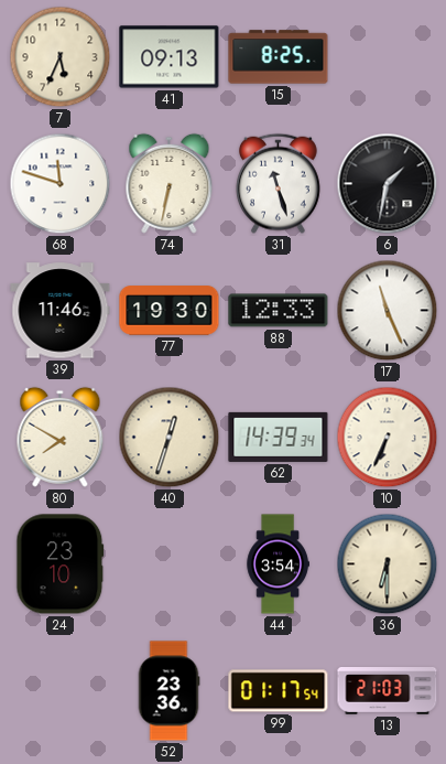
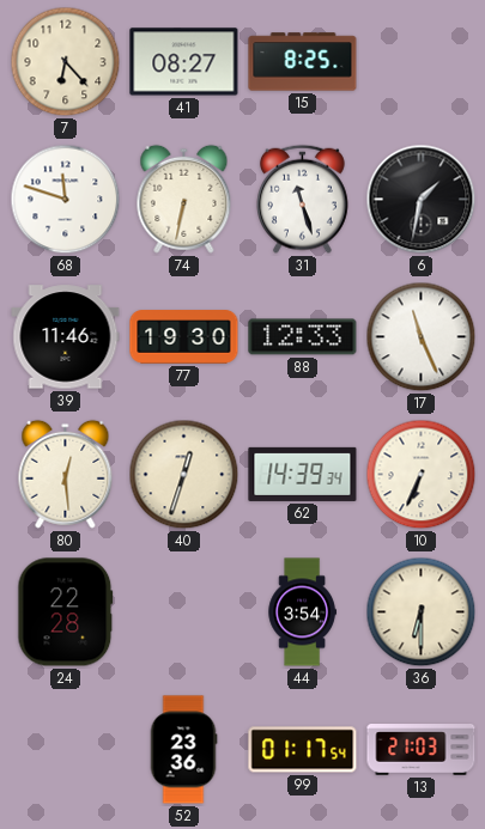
7: 5:34 -> 6:23 (66, 62)
41: 09:13 -> 08:27 (184, 62)
80: 7:50 -> 12:29 (66, 474)
24: 23:10 -> 22:28 (66, 612)
